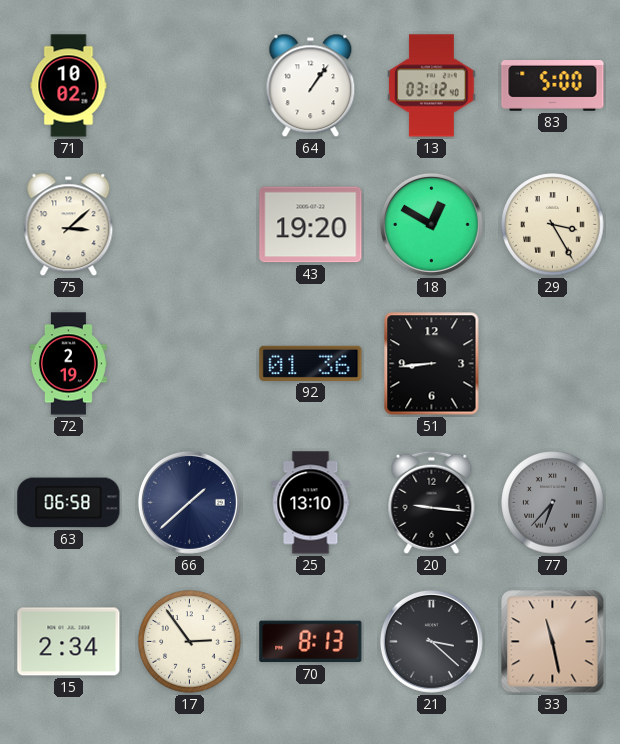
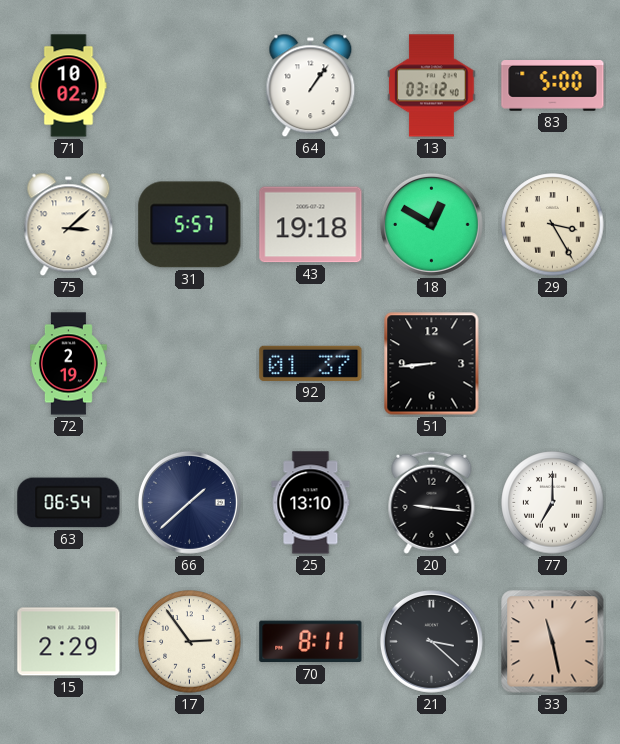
31: none -> 5:57 (190, 225)
43: 19:20 -> 19:18 (311, 225)
92: 01:36 -> 01:37 (311, 363)
63: 06:58 -> 06:54 (69, 503)
77: 6:37 -> 7:00 (553, 503)
77 dial: grey -> white (553, 503)
15: 2:34 -> 2:29 (69, 642)
70: 8:13 -> 8:11 (311, 642)
